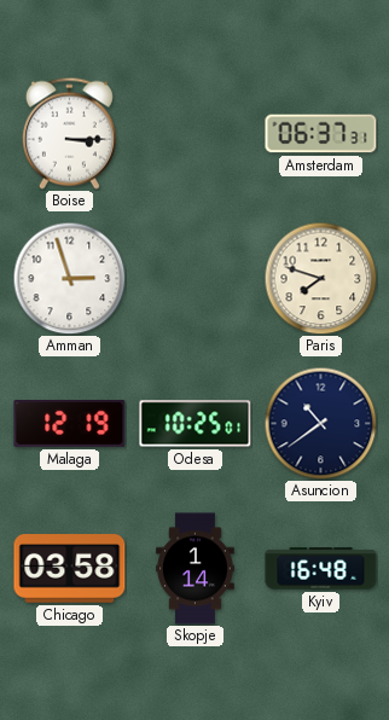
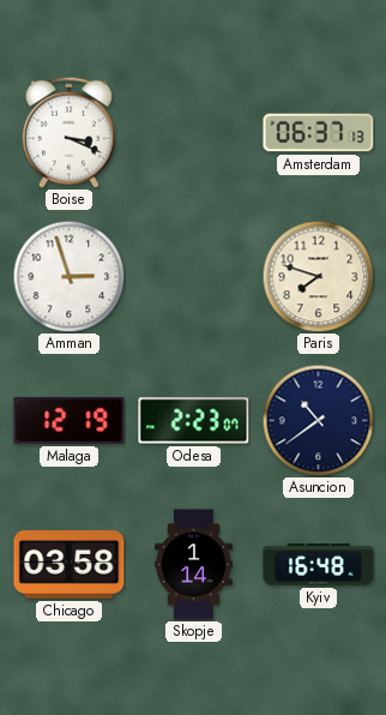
Boise: 3:15 -> 3:19 (68, 132)
Amsterdam: 06:37:31 -> 06:37:13 (319, 133)
Odesa: 10:25 -> 2:23 (194, 421)
